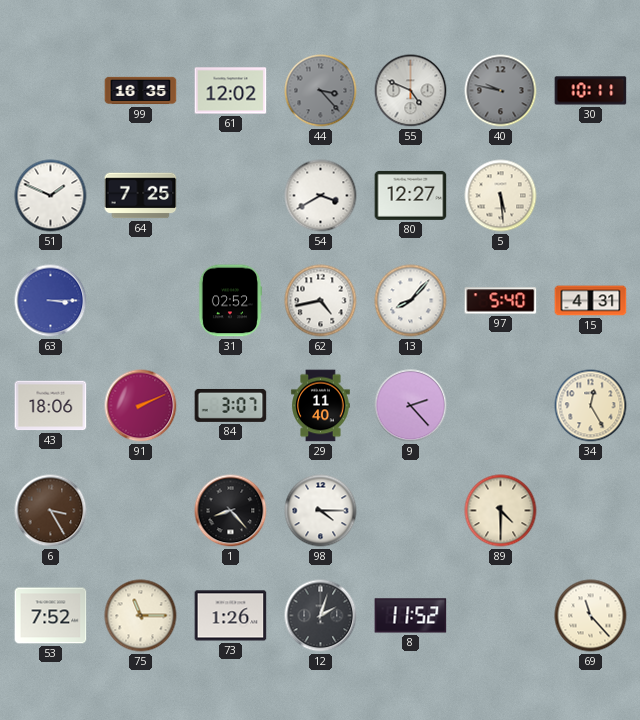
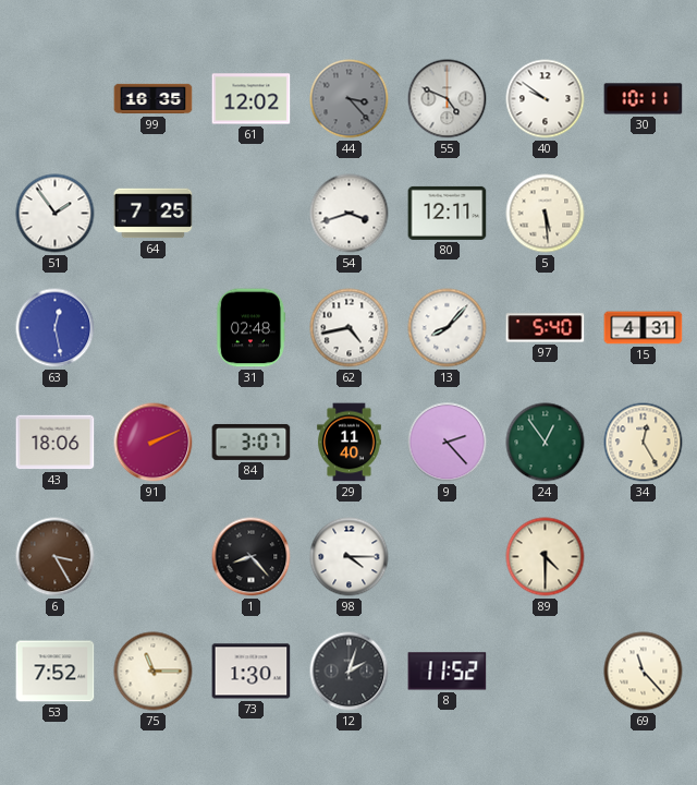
40: 9:47 -> 9:51 (546, 99)
40 dial: grey -> white (546, 99)
51: 1:49 -> 1:54 (56, 214)
54: 3:40 -> 3:42 (350, 214)
80: 12:27 -> 12:11 (448, 213)
63: 3:15 -> 12:28 (56, 328)
31: 02:52 -> 02:48 (250, 328)
24: none -> 12:54 (546, 443)
73: 1:26 -> 1:30 (252, 672)
